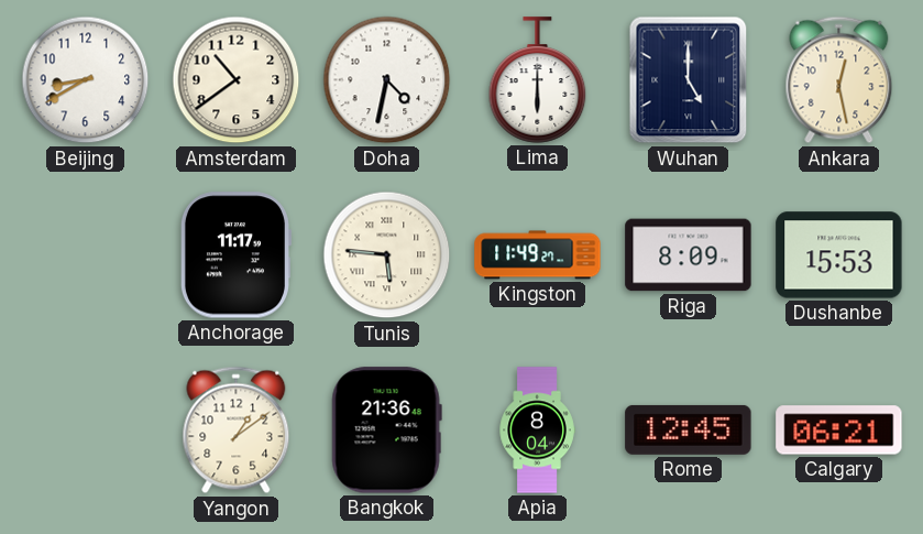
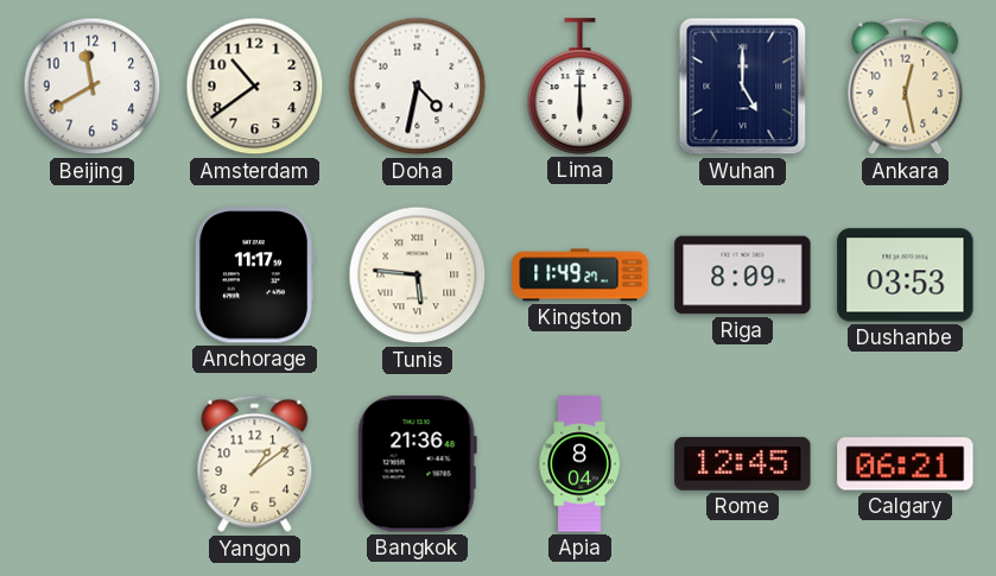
Beijing: 8:40 -> 11:40 (93, 87)
Dushanbe: 15:53 -> 03:53 (906, 276)
